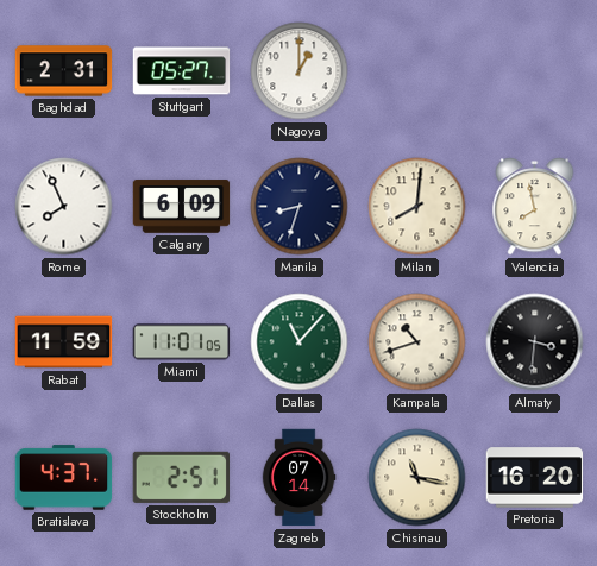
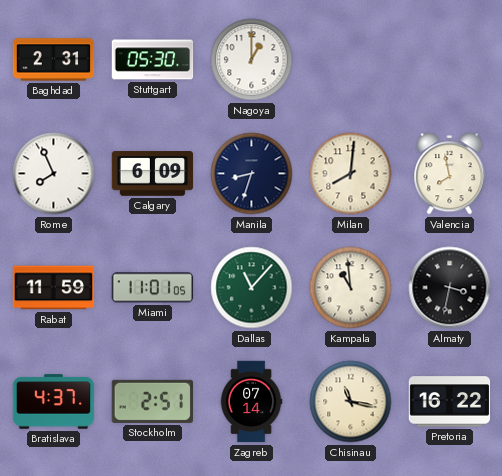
Stuttgart: 05:27 -> 05:30 (153, 60)
Kampala: 10:42 -> 10:59 (351, 288)
Almaty: 3:31 -> 3:32 (450, 288)
Pretoria: 16:20 -> 16:22 (450, 402)
